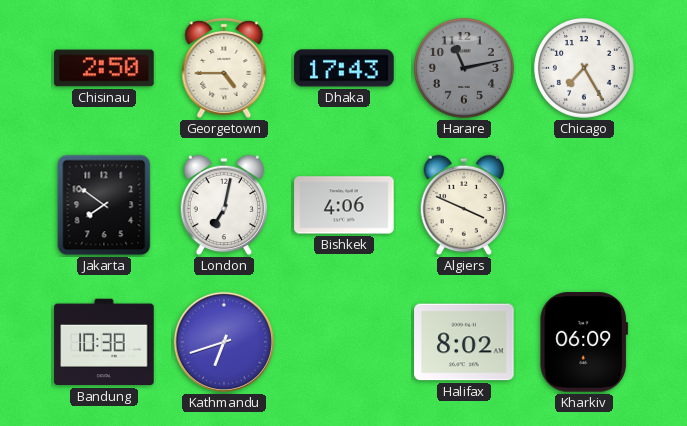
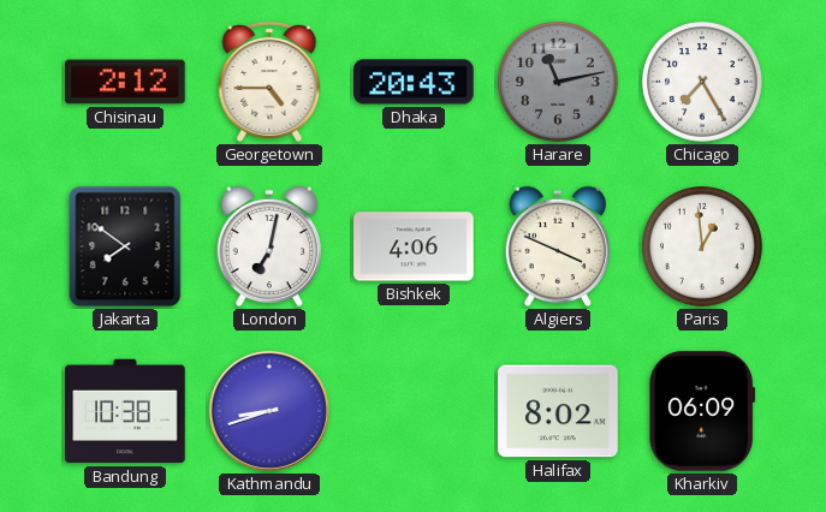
Chisinau: 2:50 -> 2:12 (125, 82)
Dhaka: 17:43 -> 20:43 (414, 82)
Paris: none -> 12:59 (702, 246)
Kathmandu: 6:42 -> 8:42 (269, 411)
